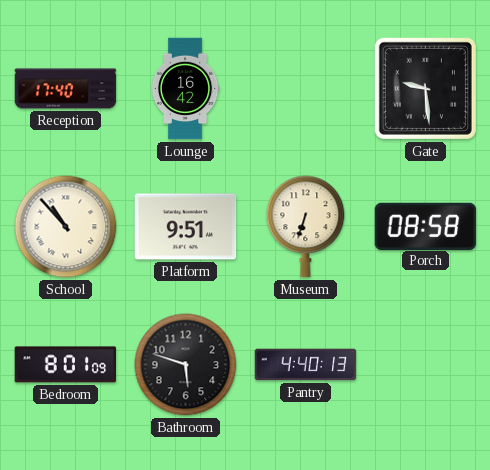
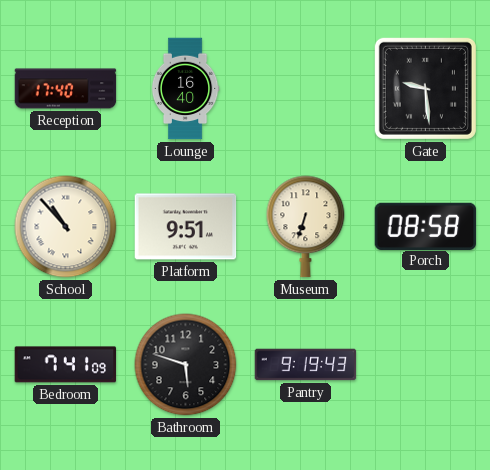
Lounge: 16:42 -> 16:40 (185, 89)
Bedroom: 8:01 -> 7:41 (66, 365)
Pantry: 4:40 -> 9:19 (306, 365)
